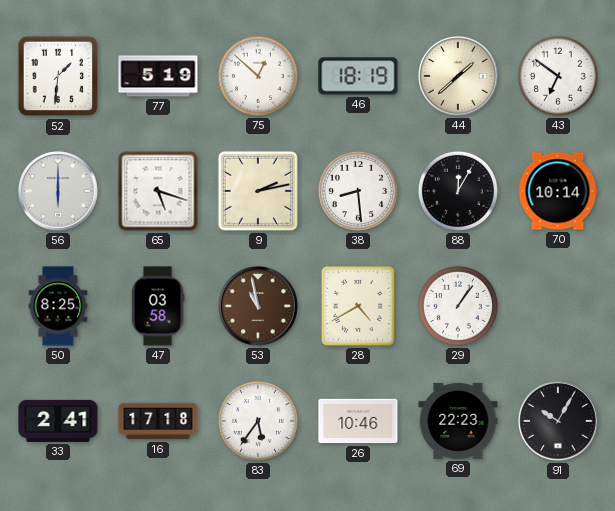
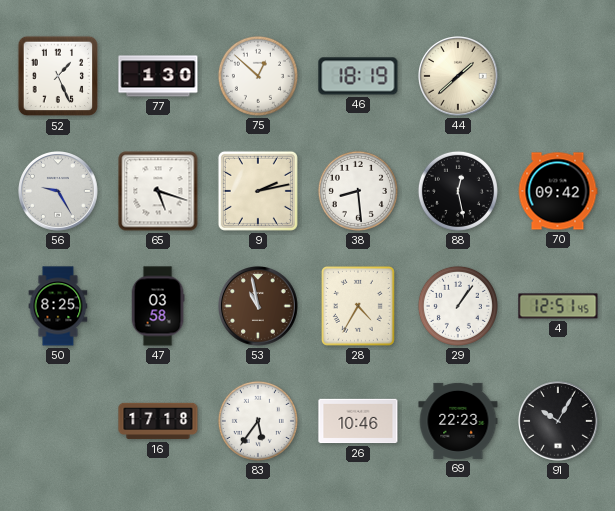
52: 1:31 -> 1:26 (58, 76)
77: 5:19 -> 1:30 (158, 76)
43: 6:51 -> none (558, 76)
56: 6:00 -> 9:25 (59, 192)
88: 12:05 -> 12:28 (458, 191)
70: 10:14 -> 09:42 (558, 191)
28: 4:40 -> 4:35 (358, 306)
4: none -> 12:51 (558, 306)
33: 2:41 -> none (58, 421)
